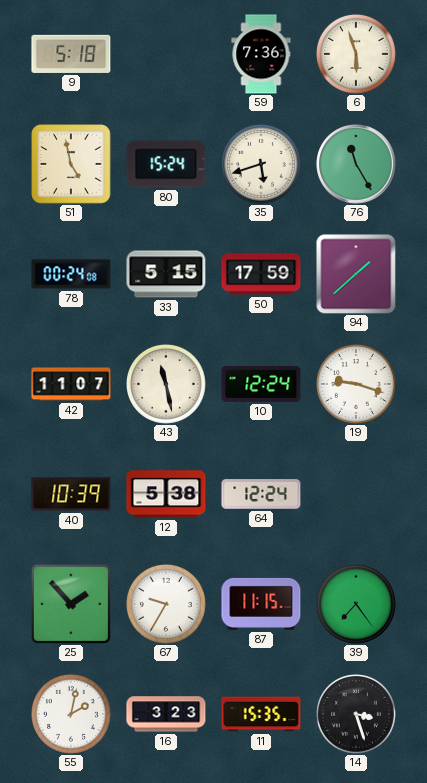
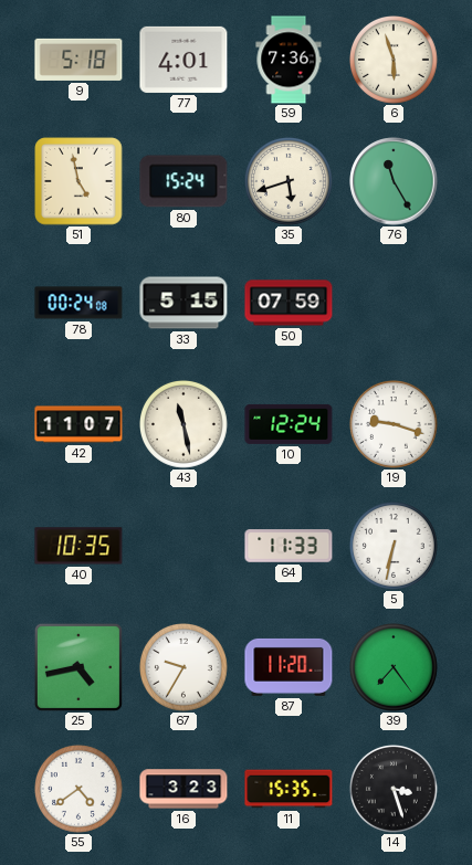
77: none -> 4:01 (183, 60)
50: 17:59 -> 07:59 (289, 303)
94: 1:38 -> none (356, 274)
40: 10:39 -> 10:35 (78, 546)
12: 5:38 -> none (166, 494)
64: 12:24 -> 11:33 (289, 546)
5: none -> 6:32 (395, 547)
25: 1:53 -> 4:43 (78, 667)
87: 11:15 -> 11:20 (289, 667)
55: 2:02 -> 4:39 (80, 790)
